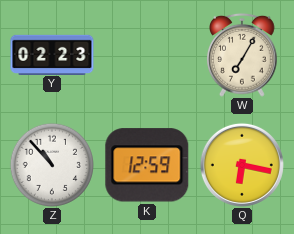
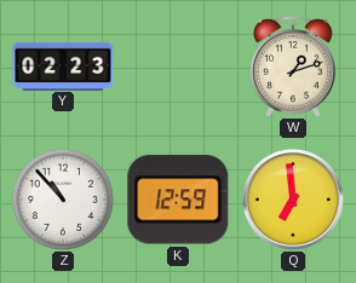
W: 7:05 -> 1:12 (294, 67)
Q: 6:17 -> 6:59 (293, 200)
